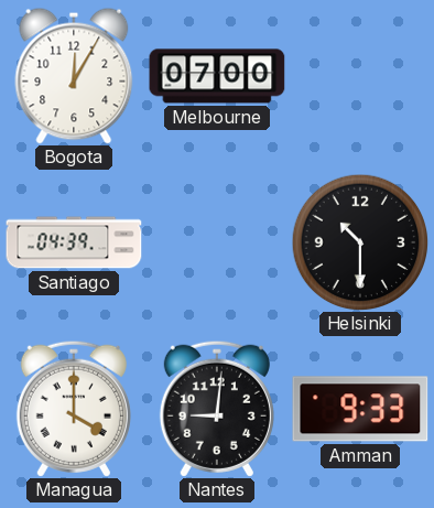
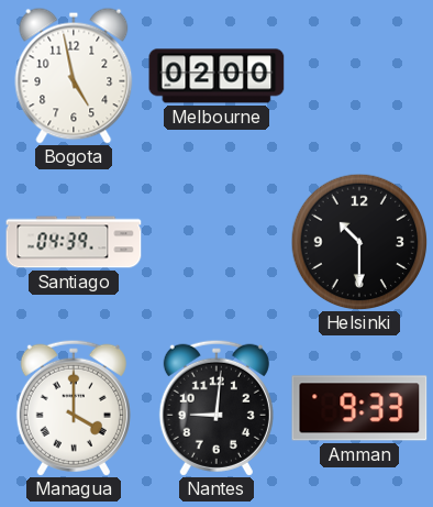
Bogota: 12:05 -> 4:58 (74, 76)
Melbourne: 07:00 -> 02:00 (216, 76)
